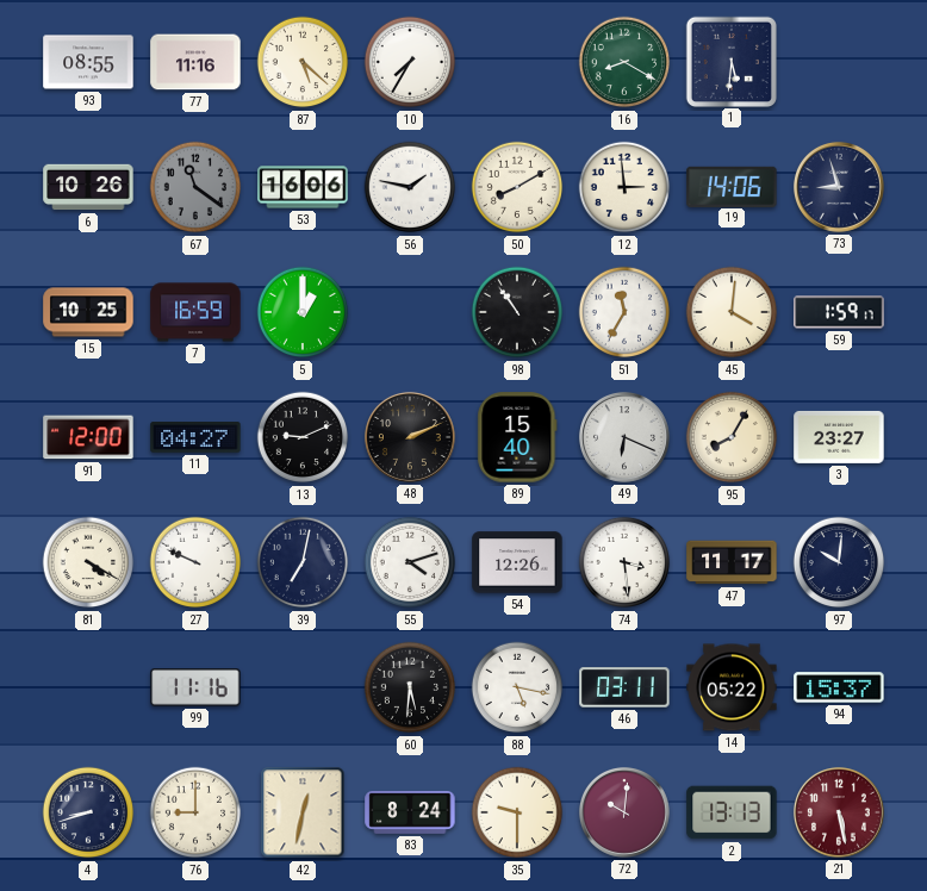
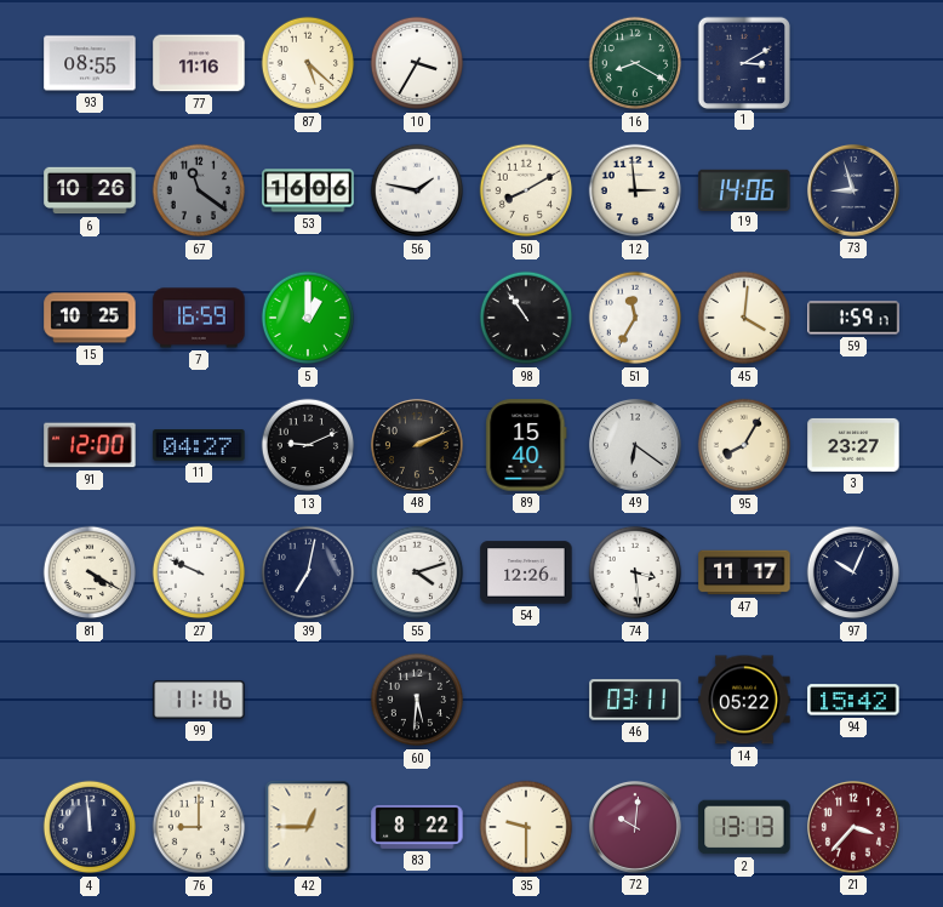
10: 7:35 -> 3:35 (417, 63)
1: 5:31 -> 3:10 (743, 62)
49: 6:19 -> 6:21 (635, 445)
97: 10:01 -> 10:04 (853, 572)
88: 5:17 -> none (517, 687)
94: 15:37 -> 15:42 (853, 700)
4: 8:42 -> 11:59 (90, 827)
42: 12:32 -> 12:45 (308, 827)
83: 8:24 -> 8:22 (417, 827)
21: 5:28 -> 3:37 (853, 827)
